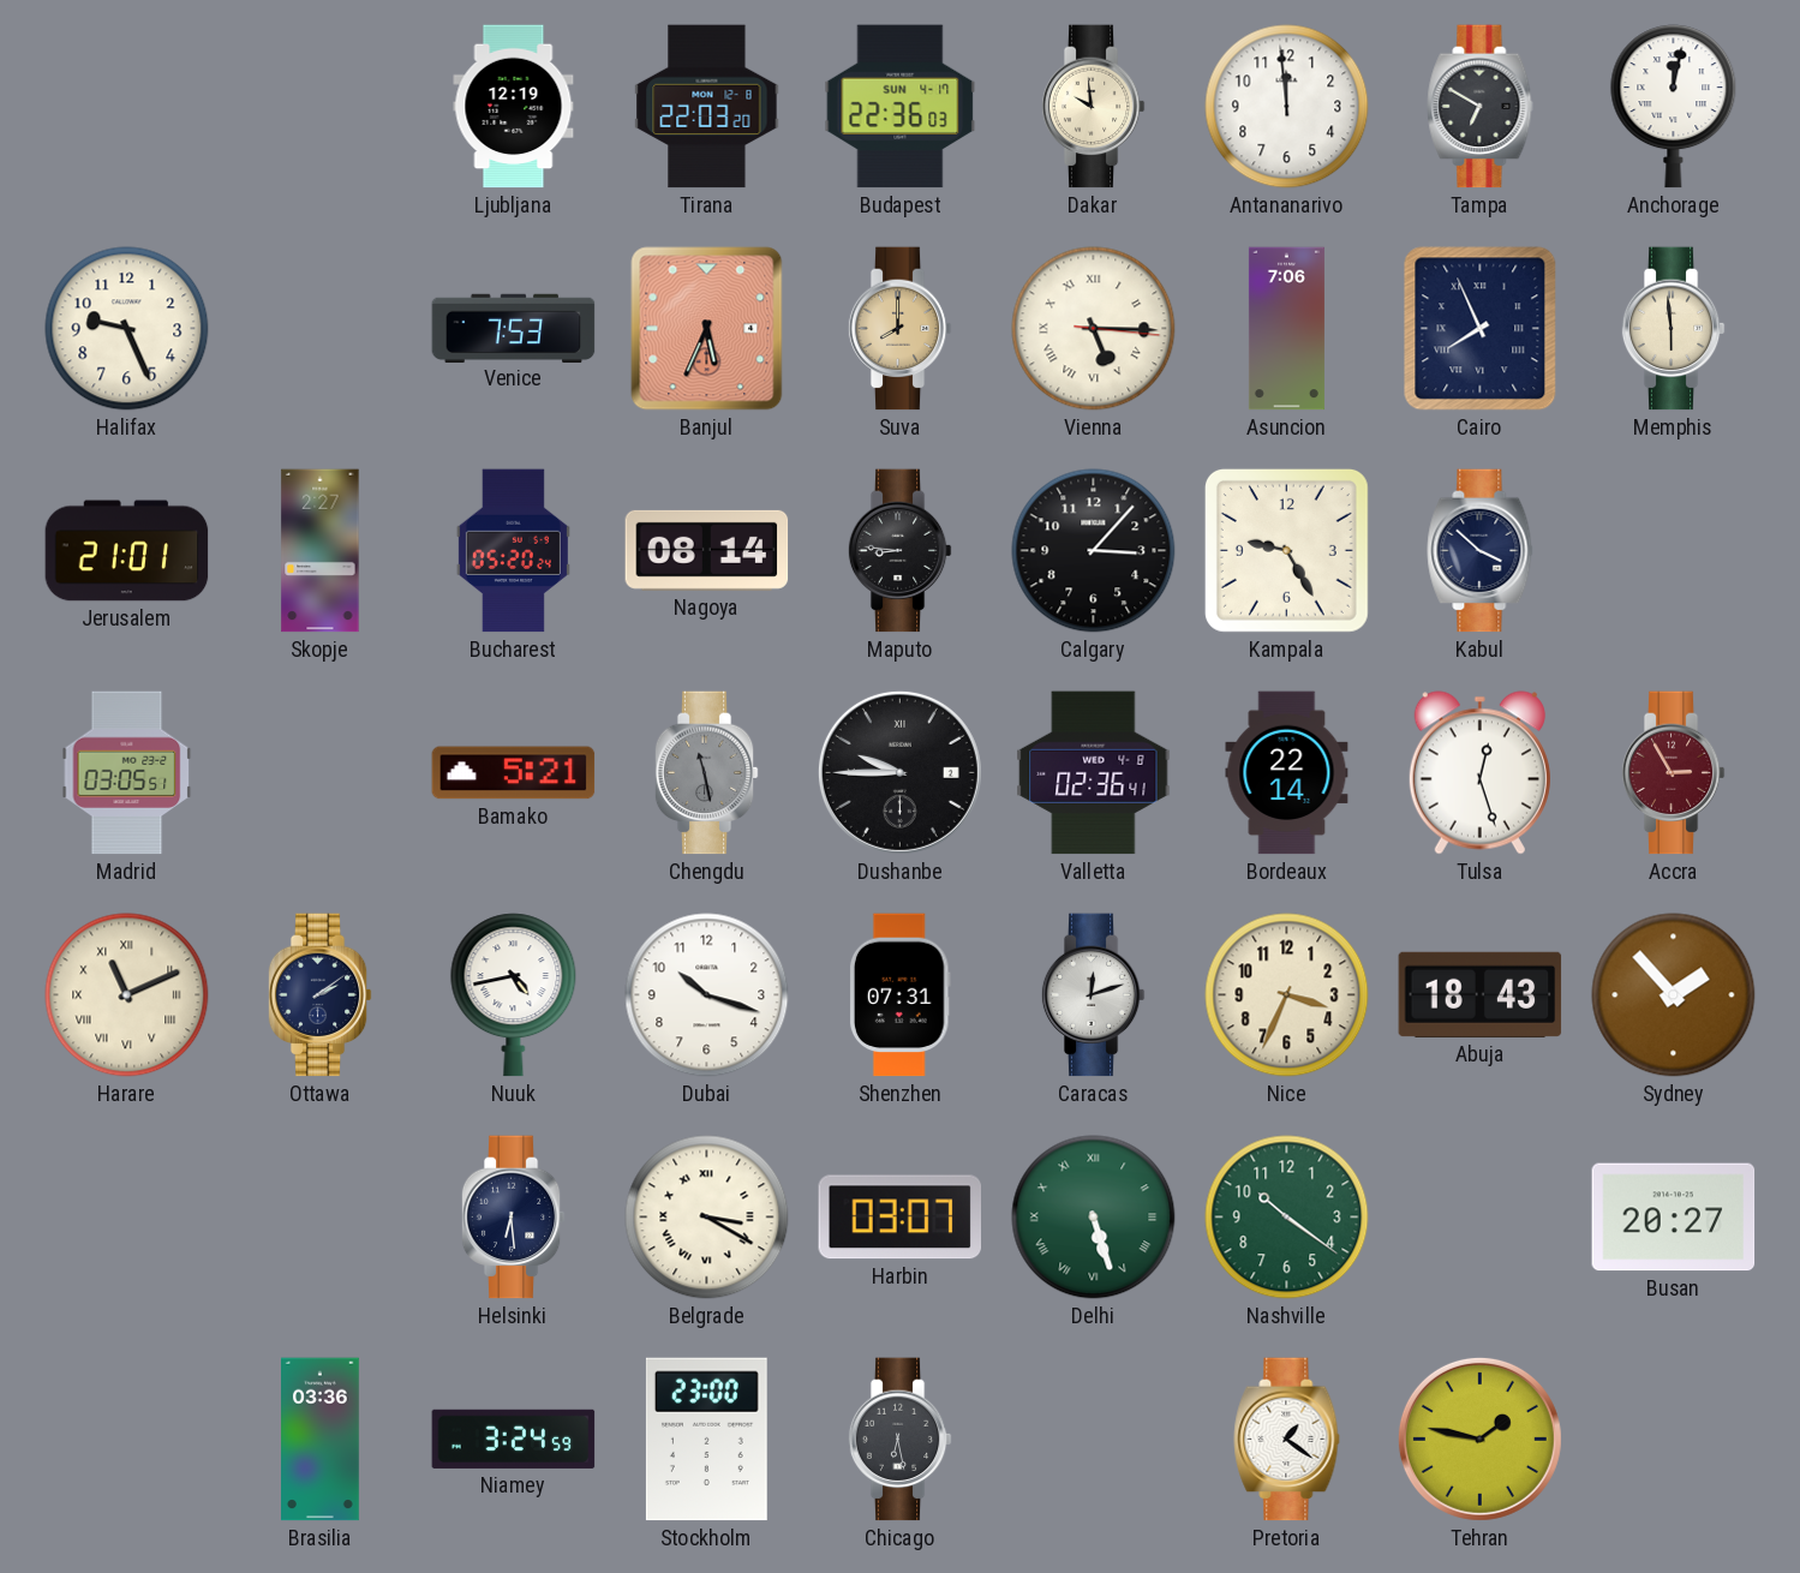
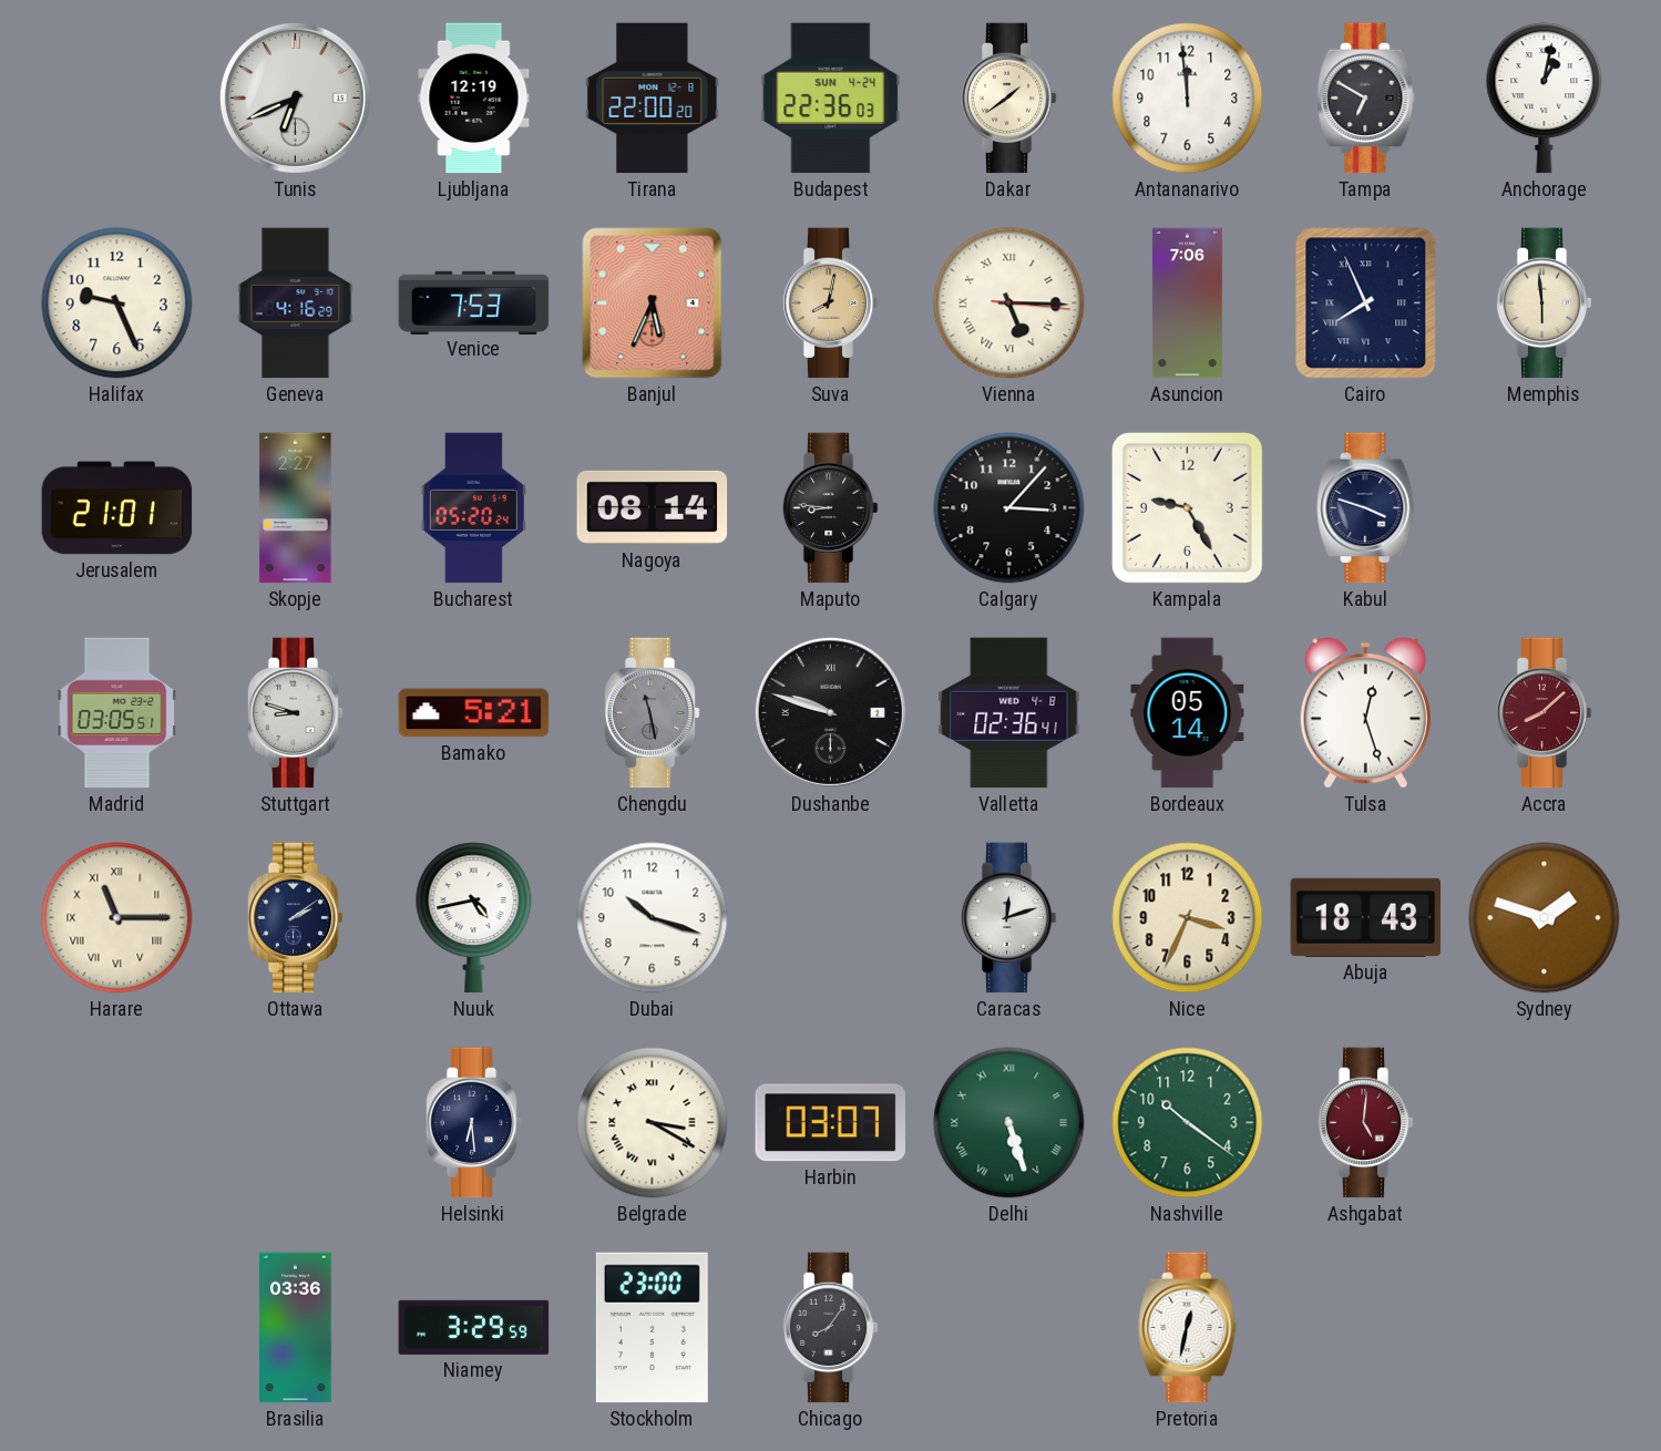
Tunis: none -> 6:41 (295, 97)
Tirana: 22:03 -> 22:00 (653, 99)
Budapest date: SUN 4-17 -> SUN 4-24 (831, 99)
Dakar: 9:59 -> 1:39 (1008, 99)
Anchorage: 12:02 -> 1:02 (1545, 99)
Geneva: none -> 4:16 (296, 303)
Suva: 8:00 -> 8:02 (830, 303)
Kabul: 3:52 -> 3:48 (1366, 508)
Stuttgart: none -> 8:48 (295, 713)
Dushanbe: 9:45 -> 9:48 (830, 712)
Bordeaux: 22:14 -> 05:14 (1188, 713)
Accra: 2:55 -> 8:08 (1544, 713)
Harare: 11:11 -> 11:15 (117, 918)
Shenzhen: 07:31 -> none (899, 995)
Sydney: 1:53 -> 1:48 (1545, 918)
Ashgabat: none -> 5:01 (1365, 1123)
Busan: 20:27 -> none (1674, 1218)
Niamey: 3:24 -> 3:29 (474, 1327)
Chicago: 6:28 -> 8:06 (830, 1328)
Pretoria: 1:21 -> 12:32 (1188, 1328)
Tehran: 1:47 -> none (1479, 1439)
